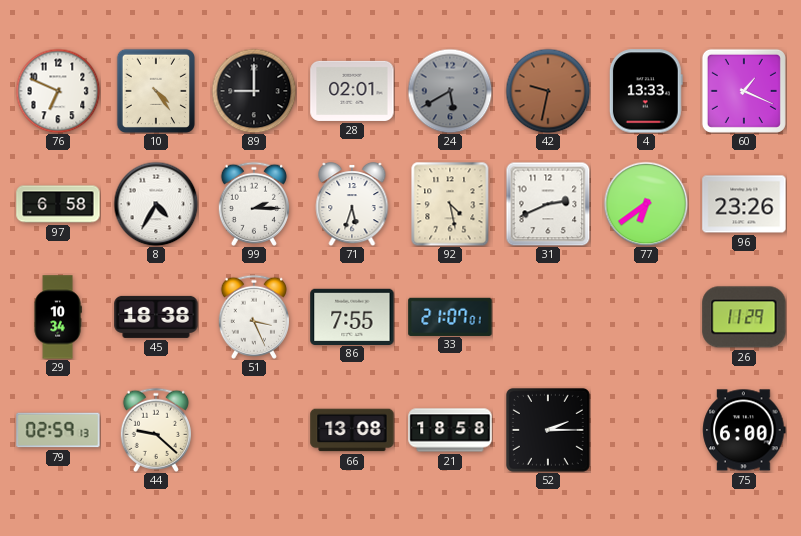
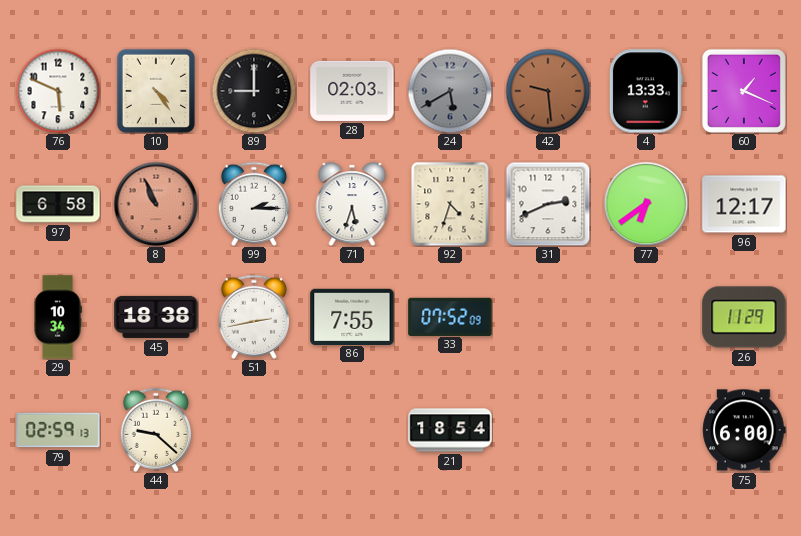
76: 6:49 -> 5:49 (58, 91)
28: 02:01 -> 02:03 (352, 91)
42: 9:32 -> 9:29 (548, 91)
8: 4:35 -> 10:56 (156, 204)
8 dial: white -> salmon (156, 204)
92: 4:28 -> 4:33 (450, 204)
96: 23:26 -> 12:17 (744, 204)
51: 3:26 -> 2:43 (253, 317)
33: 21:07 -> 07:52 (450, 316)
66: 13:08 -> none (352, 430)
21: 18:58 -> 18:54 (450, 430)
52: 2:15 -> none (548, 430)
